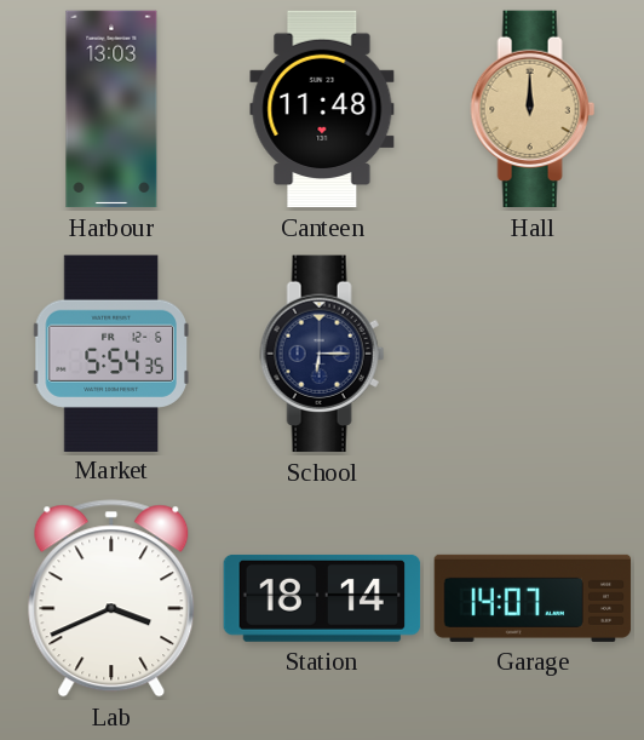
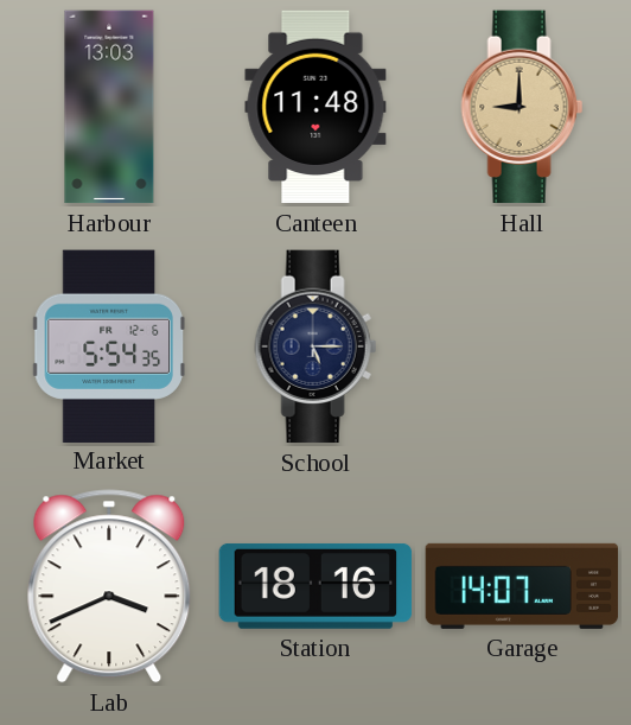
Hall: 12:00 -> 9:00 (522, 107)
School: 6:15 -> 5:15 (315, 346)
Station: 18:14 -> 18:16 (315, 586)
